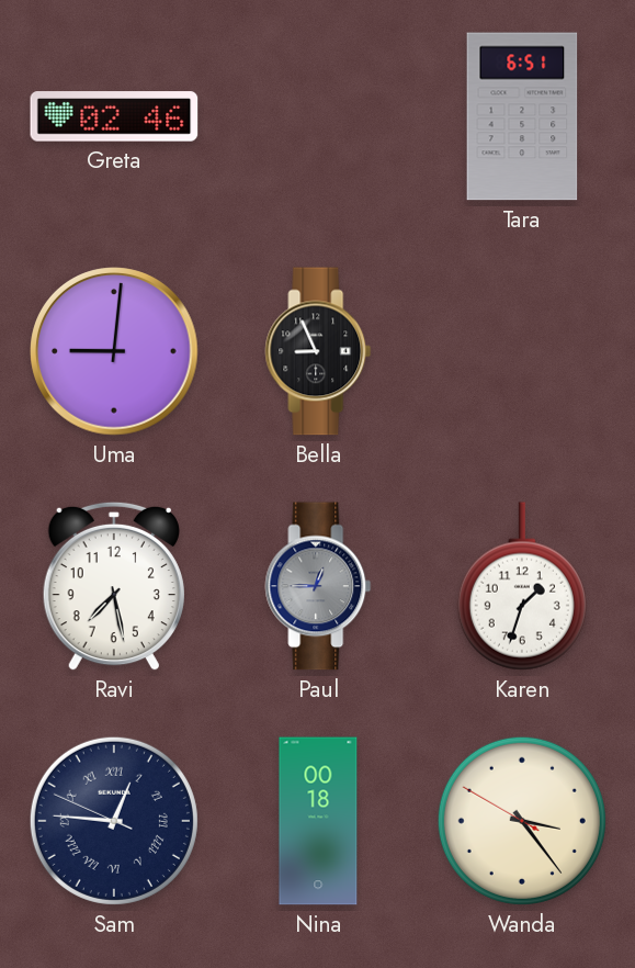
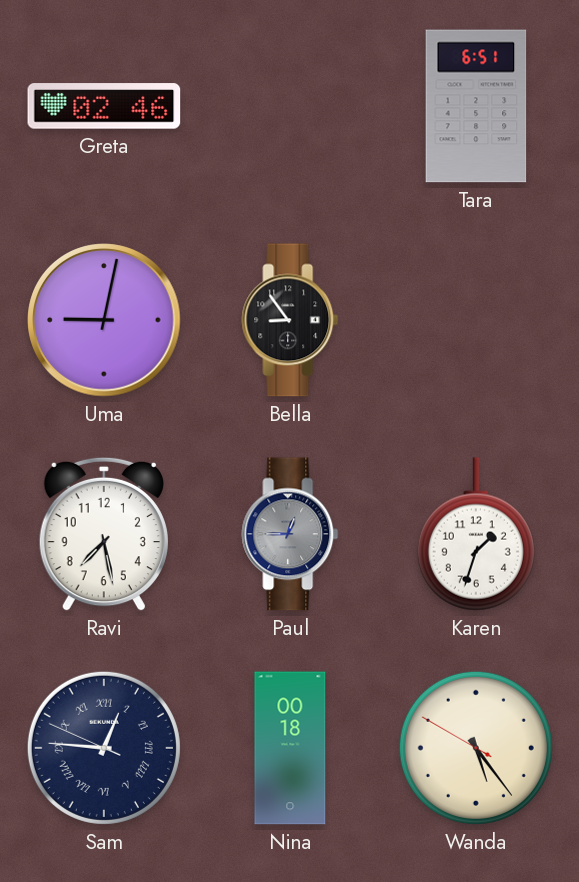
Uma: 9:01 -> 9:02 (104, 320)
Bella: 8:56 -> 8:54 (290, 320)
Wanda: 3:23 -> 5:23 (476, 748)
